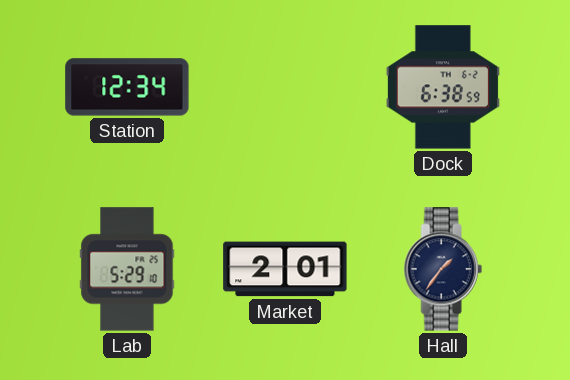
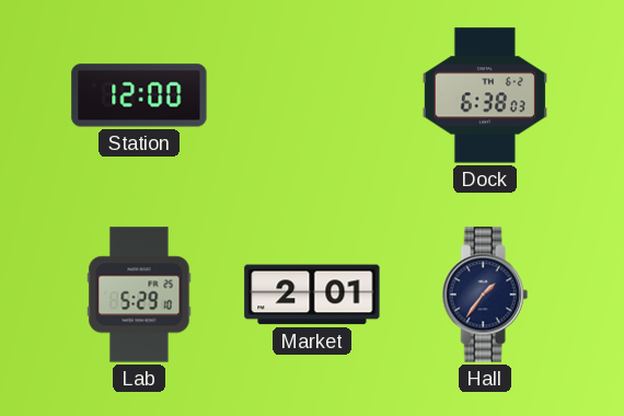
Station: 12:34 -> 12:00 (139, 95)
Dock: 6:38:59 -> 6:38:03 (485, 95)
